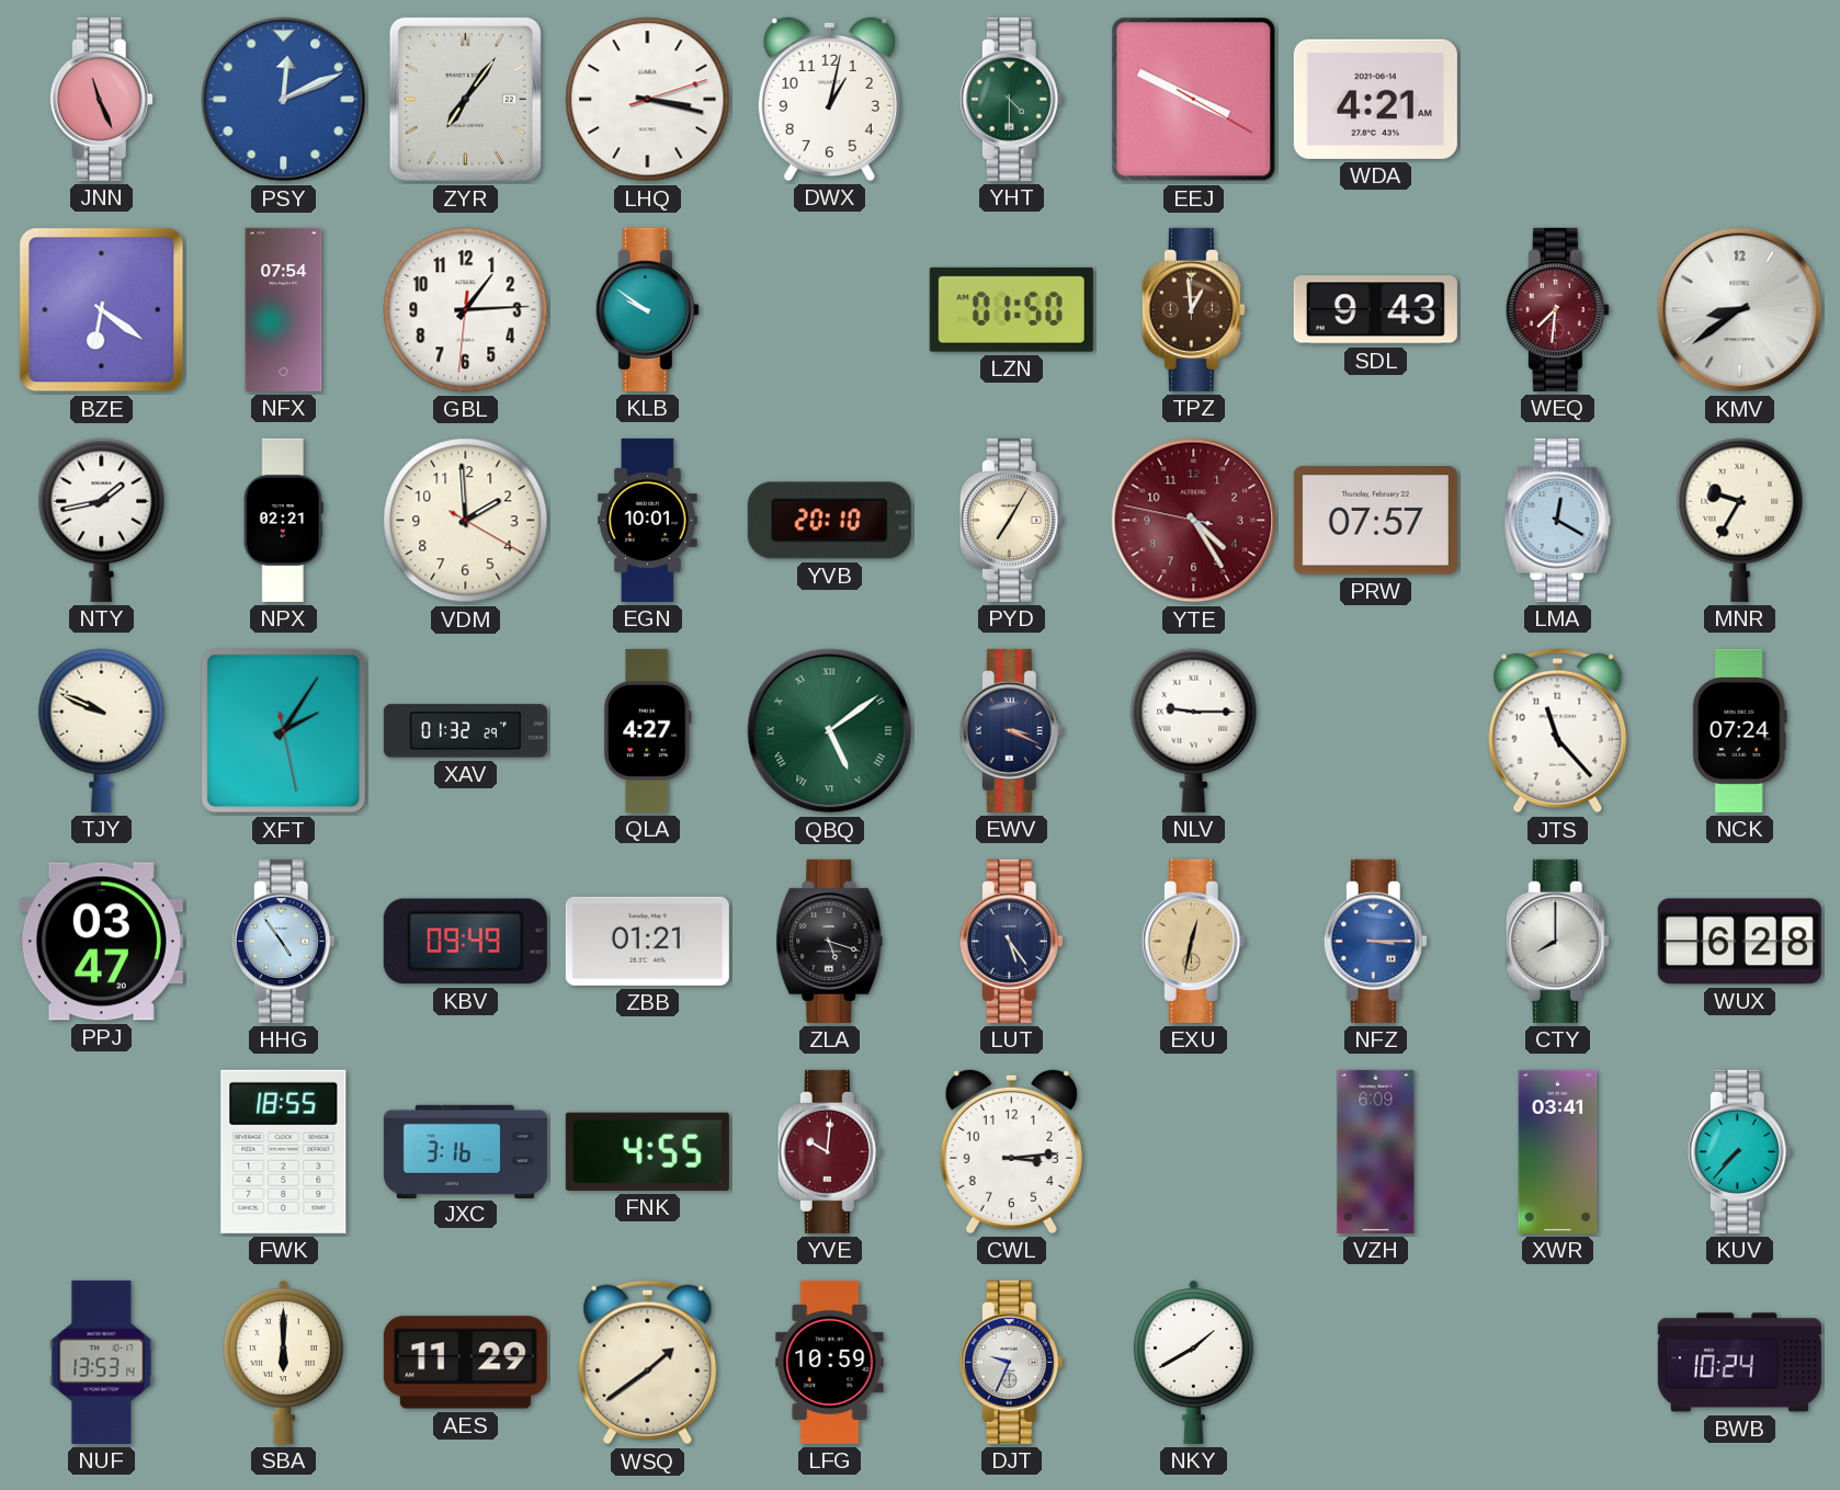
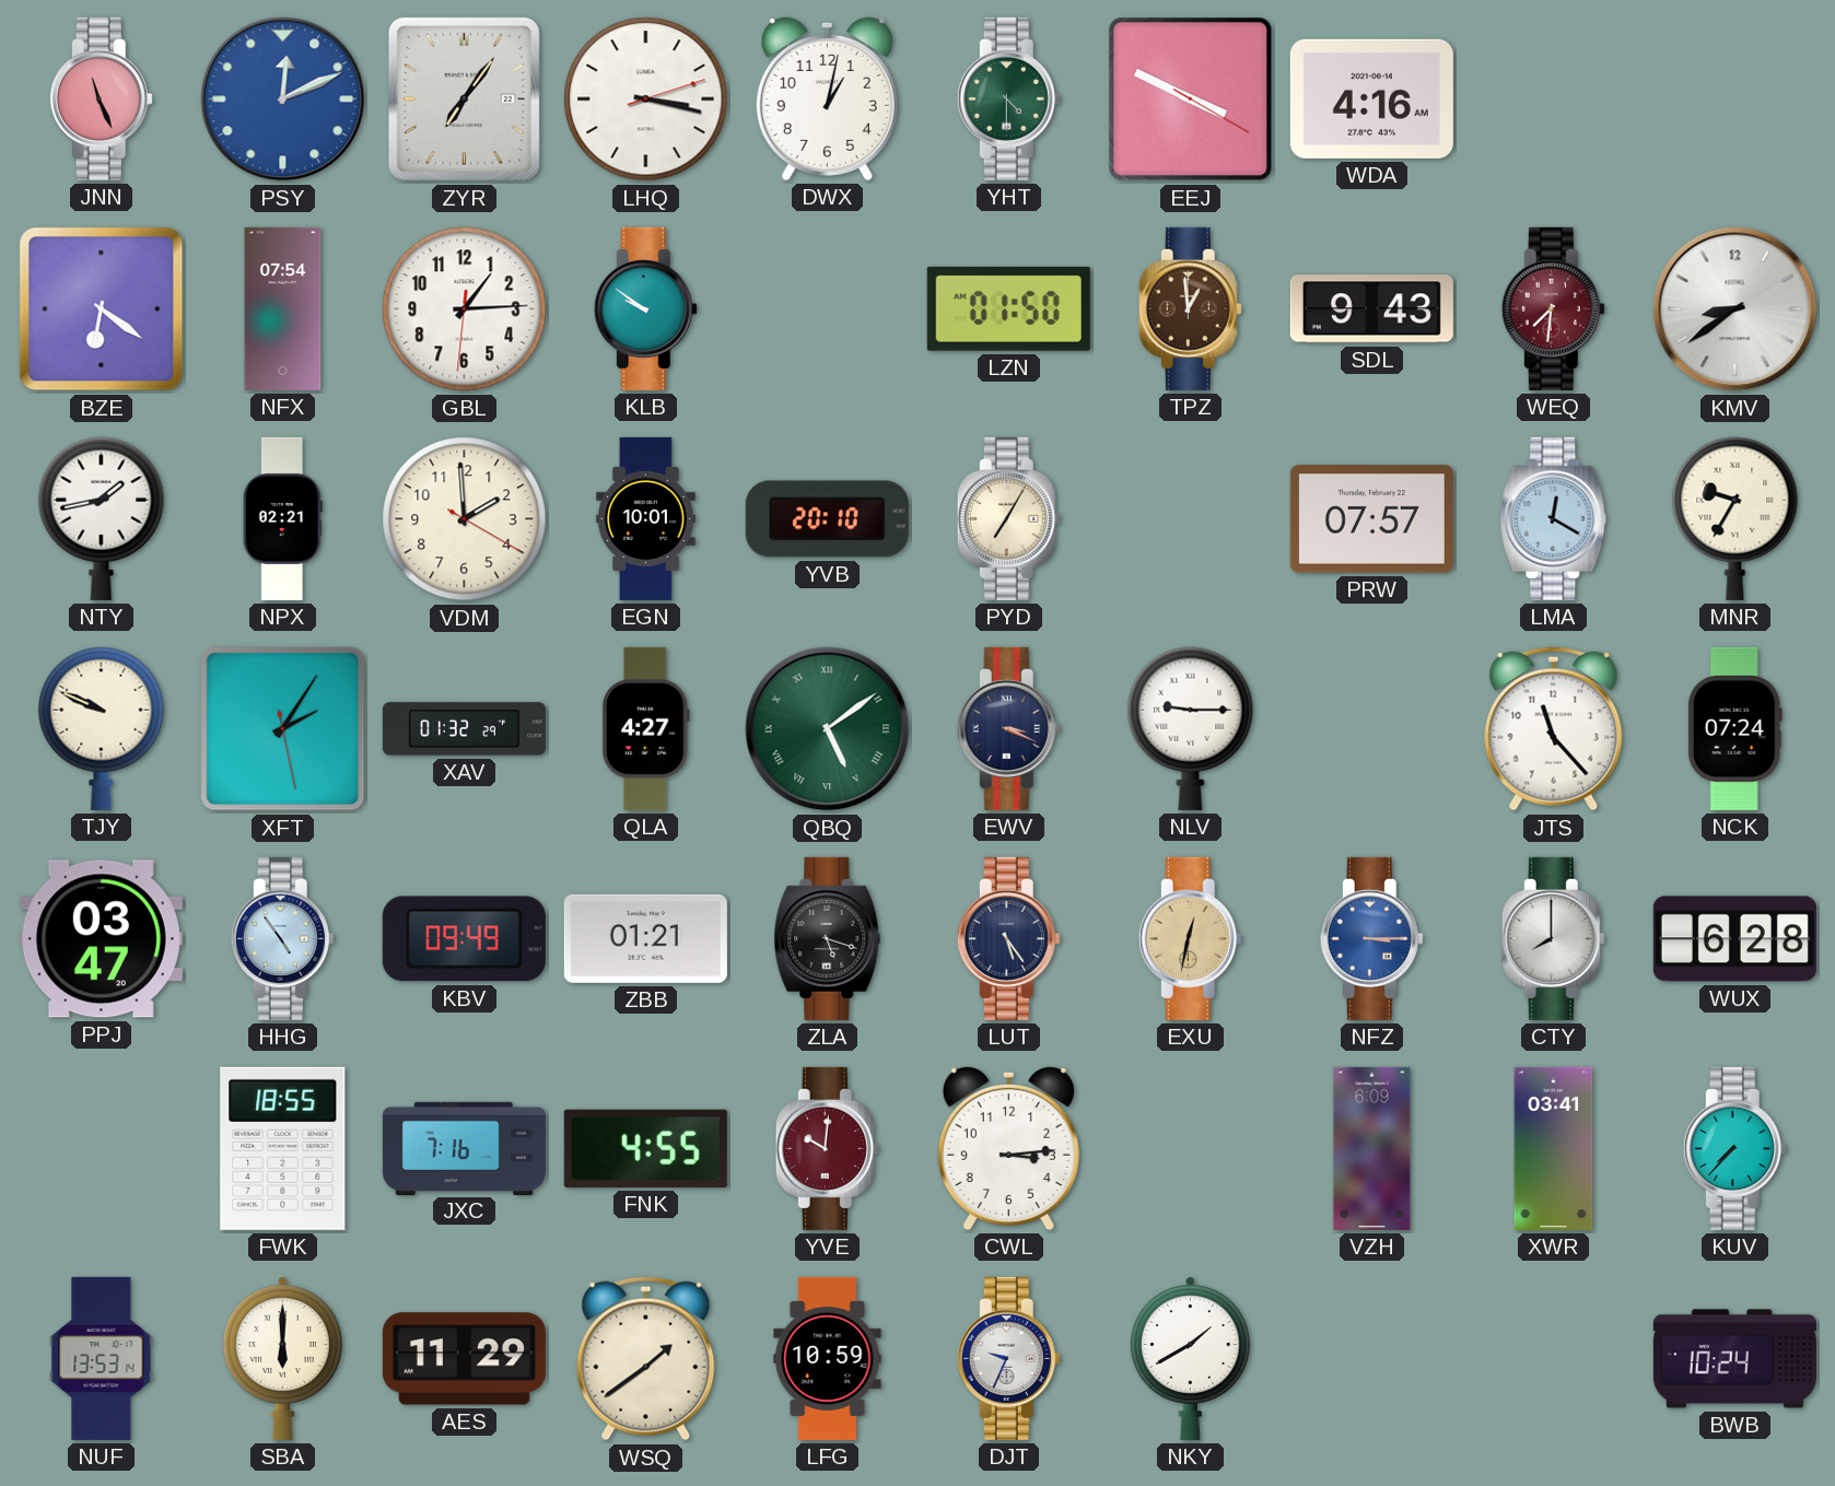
WDA: 4:21 -> 4:16 (1371, 98)
YTE: 4:24 -> none (1194, 521)
JXC: 3:16 -> 7:16 (464, 1148)
